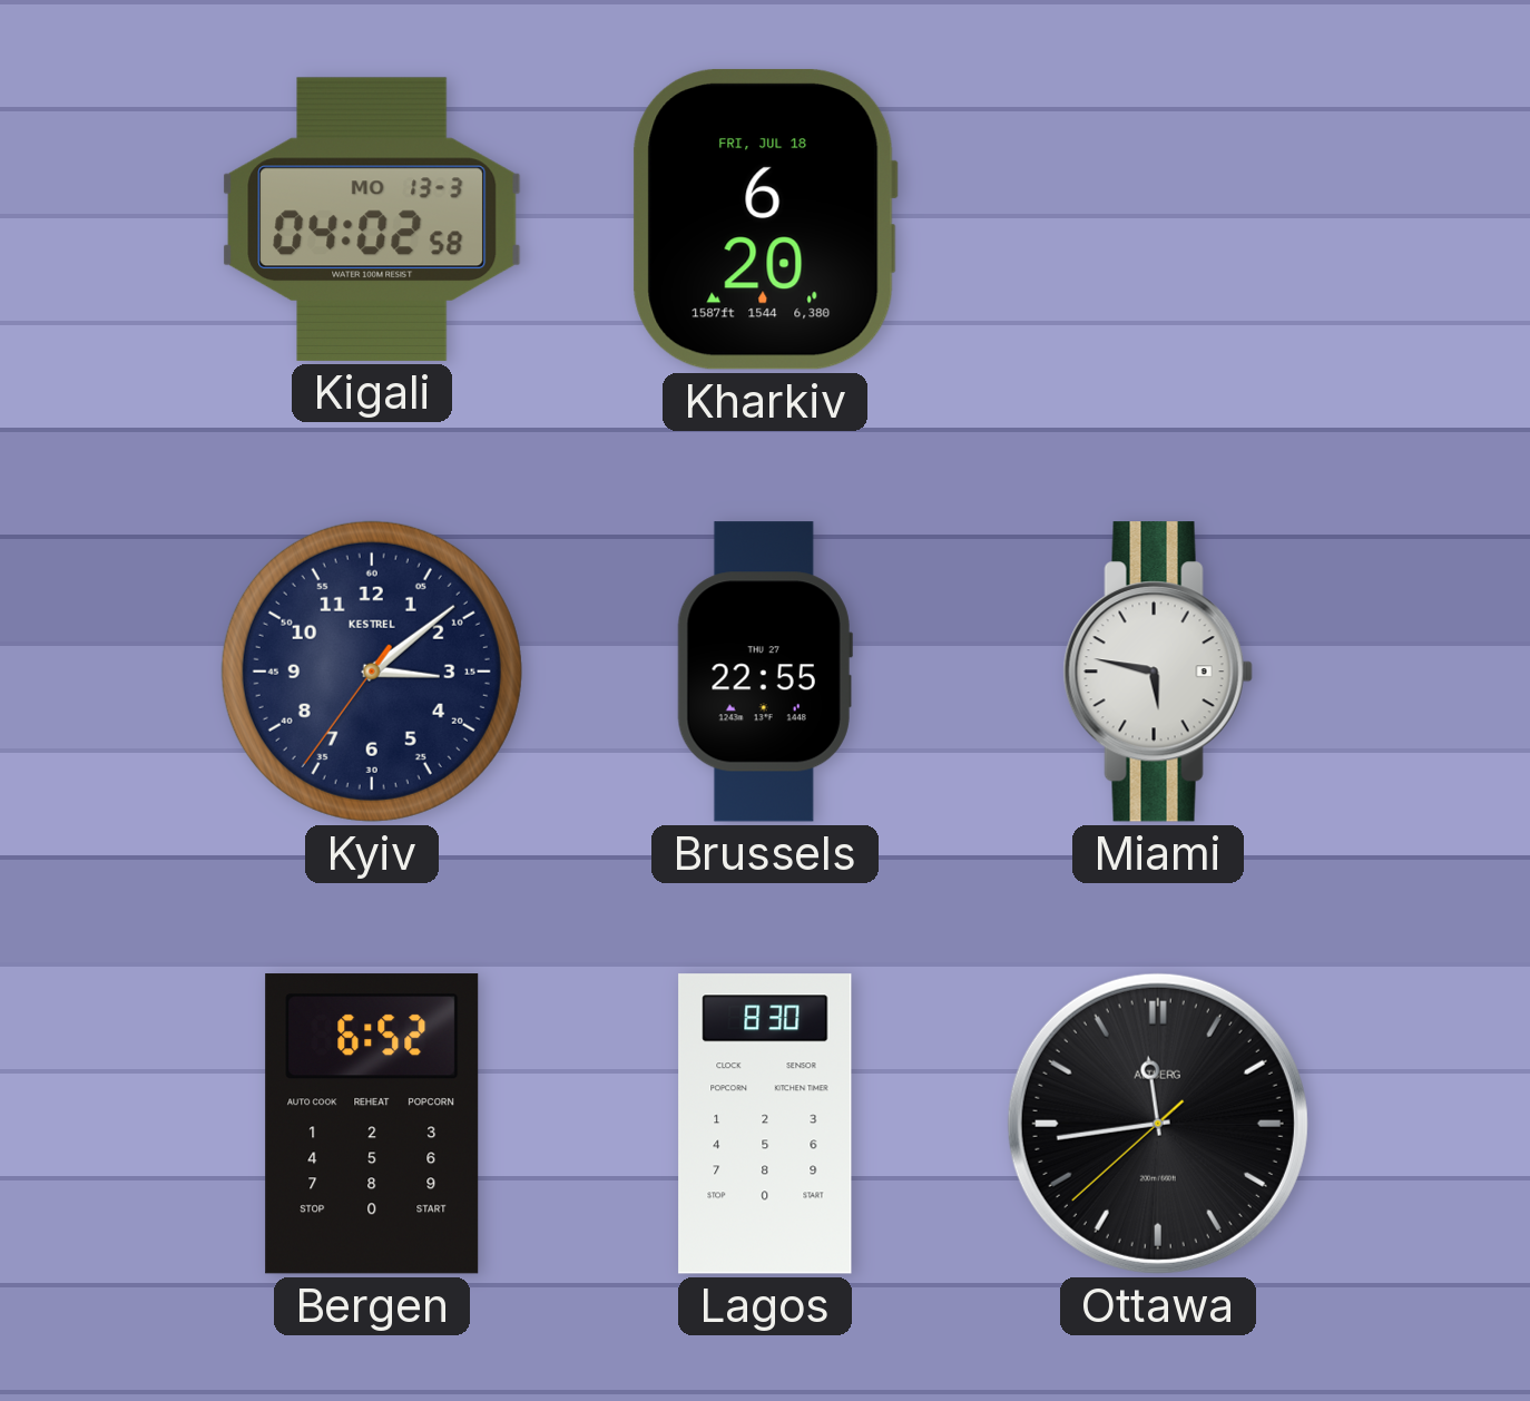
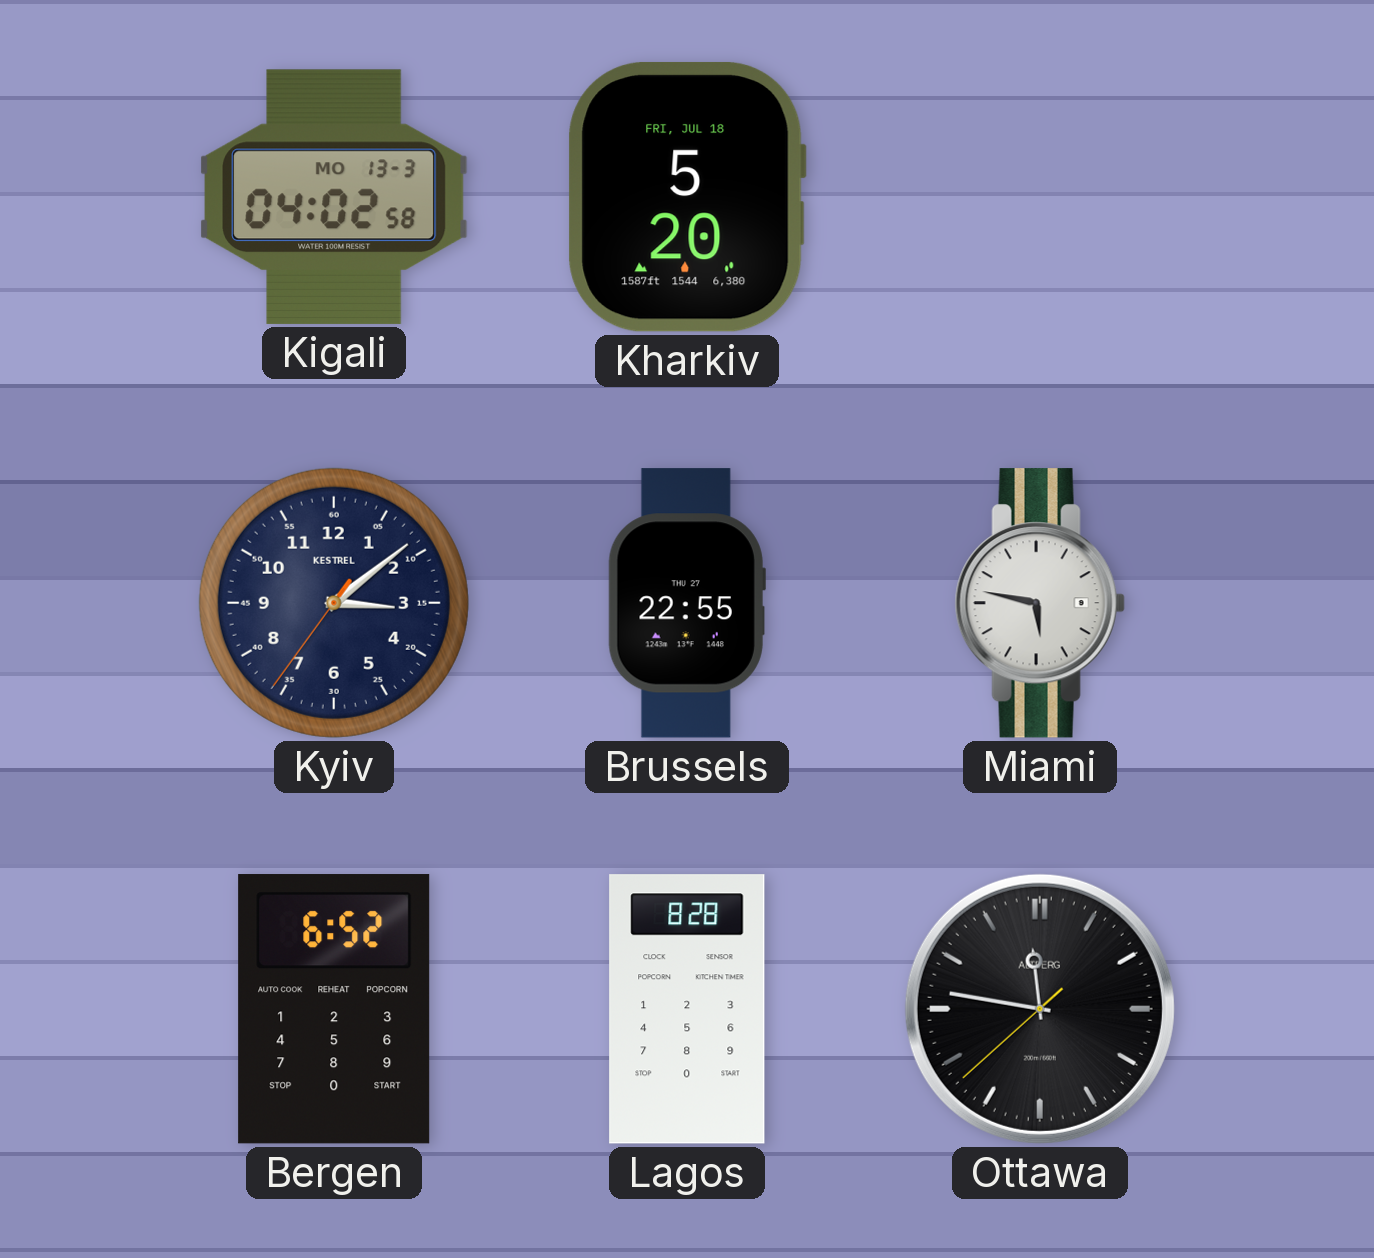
Kharkiv: 6:20 -> 5:20 (687, 197)
Lagos: 8:30 -> 8:28 (687, 1009)
Ottawa: 11:43 -> 11:46 (1040, 1009)
